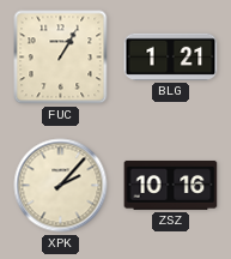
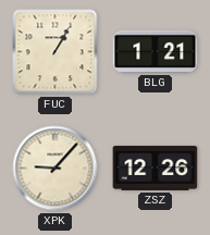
XPK: 2:07 -> 9:07 (55, 169)
ZSZ: 10:16 -> 12:26 (156, 168)
